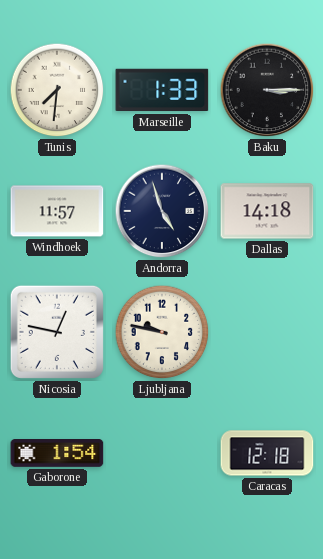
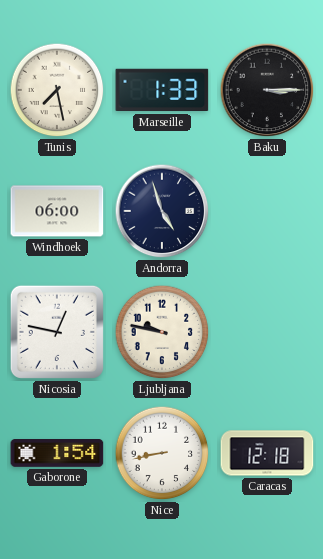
Tunis: 7:31 -> 7:28 (57, 90)
Windhoek: 11:57 -> 06:00 (57, 211)
Dallas: 14:18 -> none (267, 211)
Nice: none -> 8:43 (162, 453)
